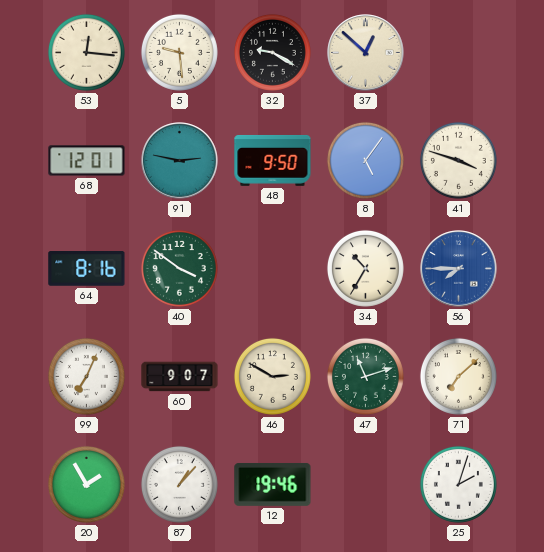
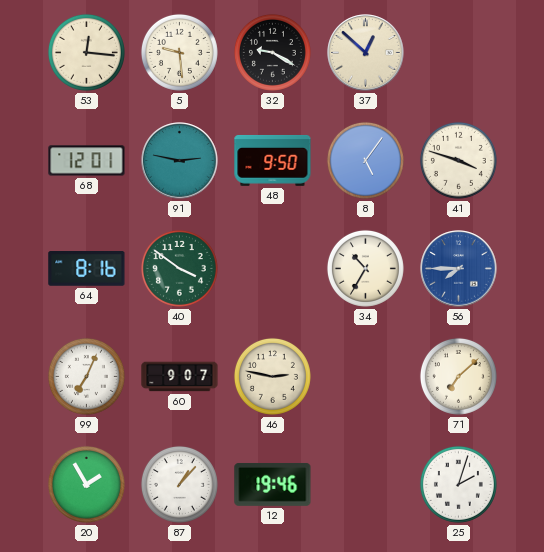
46: 2:50 -> 2:47 (272, 376)
47: 11:12 -> none (365, 376)
